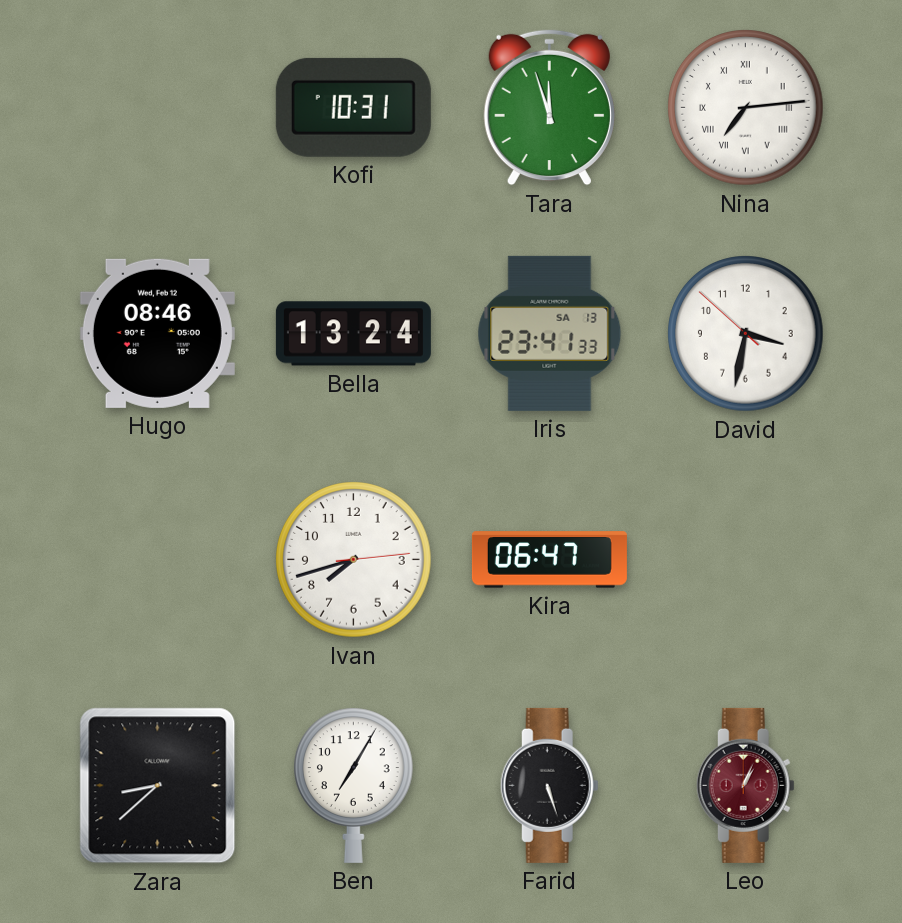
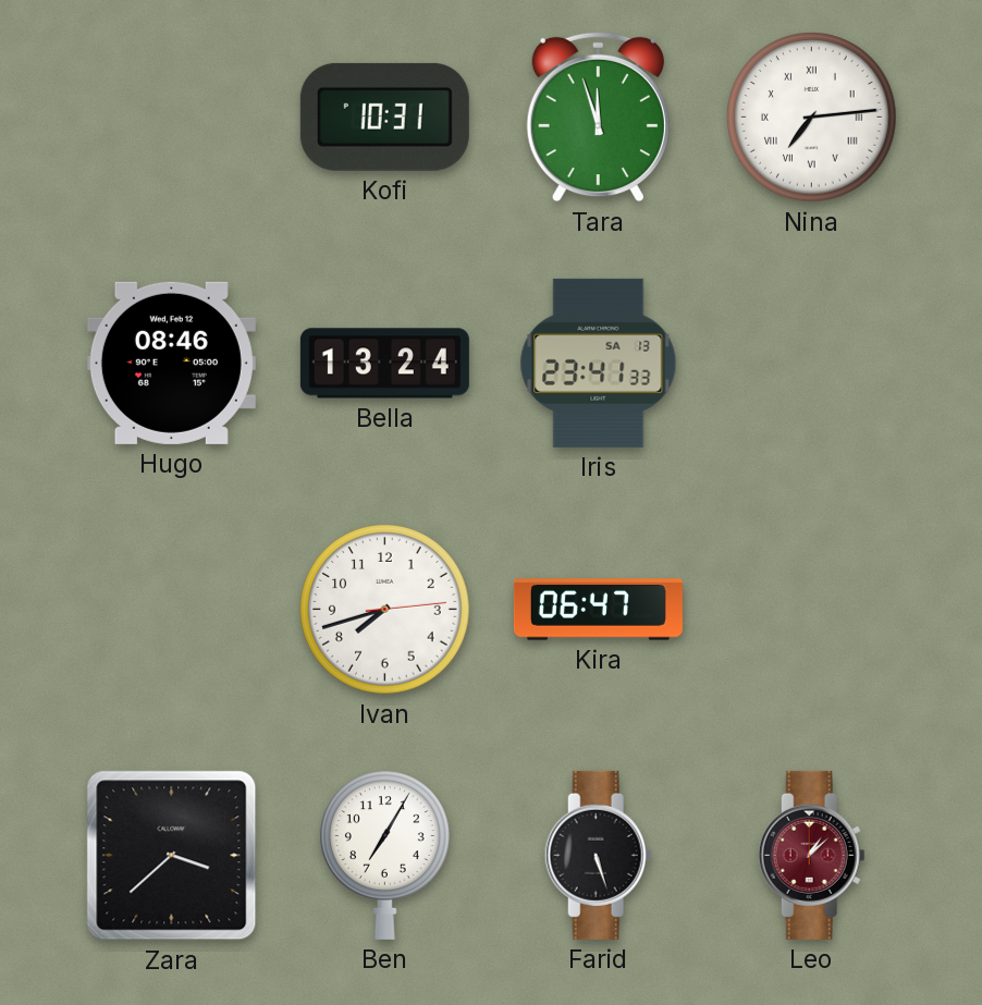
David: 3:31 -> none (746, 334)
Zara: 8:38 -> 3:38 (172, 856)
Leo: 1:04 -> 1:08 (811, 855)
